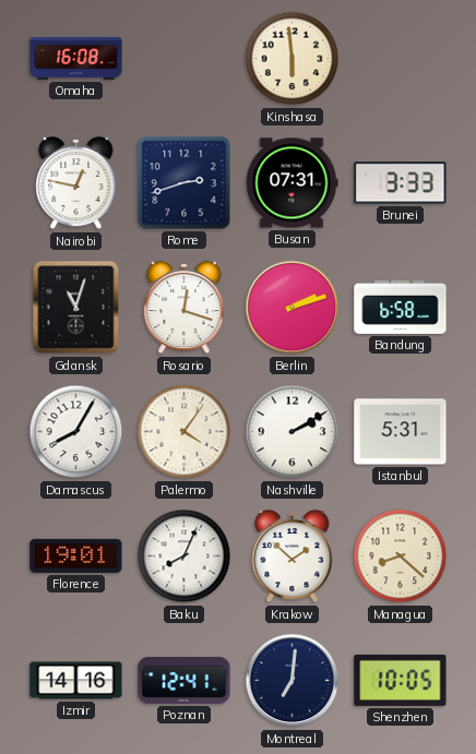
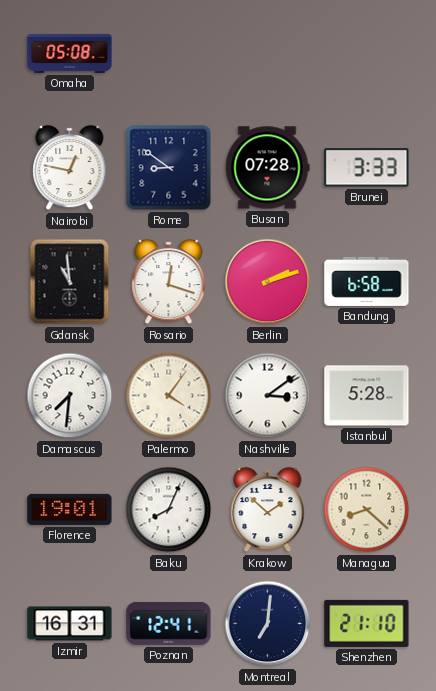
Omaha: 16:08 -> 05:08 (70, 53)
Kinshasa: 5:59 -> none (293, 59)
Rome: 2:42 -> 8:51 (169, 168)
Busan: 07:31 -> 07:28 (267, 168)
Gdansk: 11:03 -> 10:59 (70, 282)
Damascus: 8:05 -> 7:31 (70, 396)
Nashville: 2:10 -> 3:09 (268, 396)
Istanbul: 5:31 -> 5:28 (367, 396)
Izmir: 14:16 -> 16:31 (70, 624)
Shenzhen: 10:05 -> 21:10 (367, 623)
